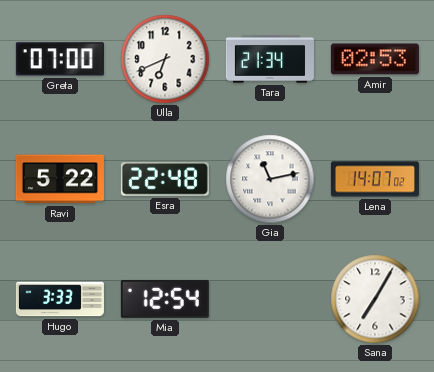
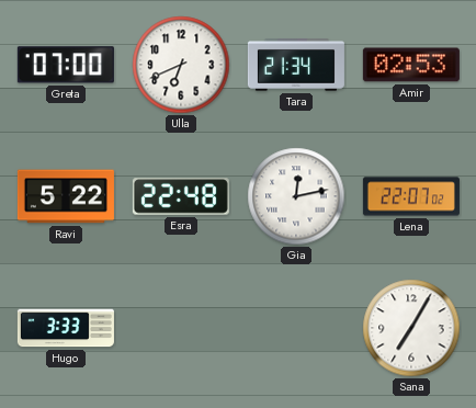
Gia: 11:13 -> 12:13 (296, 196)
Lena: 14:07 -> 22:07 (411, 196)
Mia: 12:54 -> none (165, 299)
